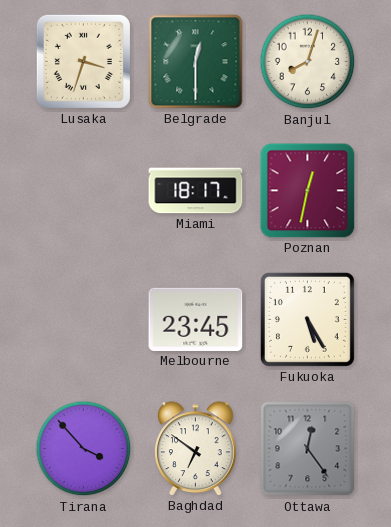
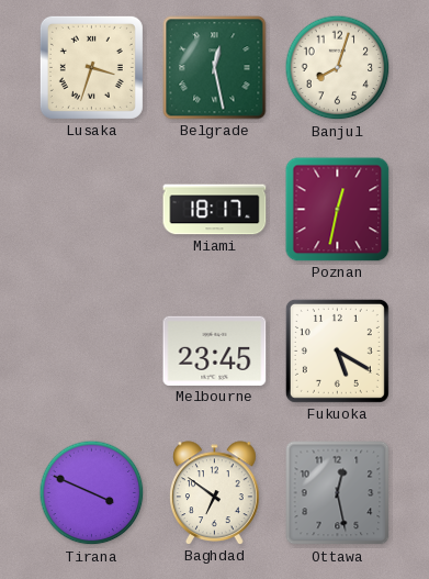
Belgrade: 12:30 -> 12:28 (215, 68)
Fukuoka: 5:25 -> 5:20 (337, 350)
Tirana: 3:53 -> 3:49 (92, 493)
Ottawa: 12:24 -> 12:28 (338, 493)
